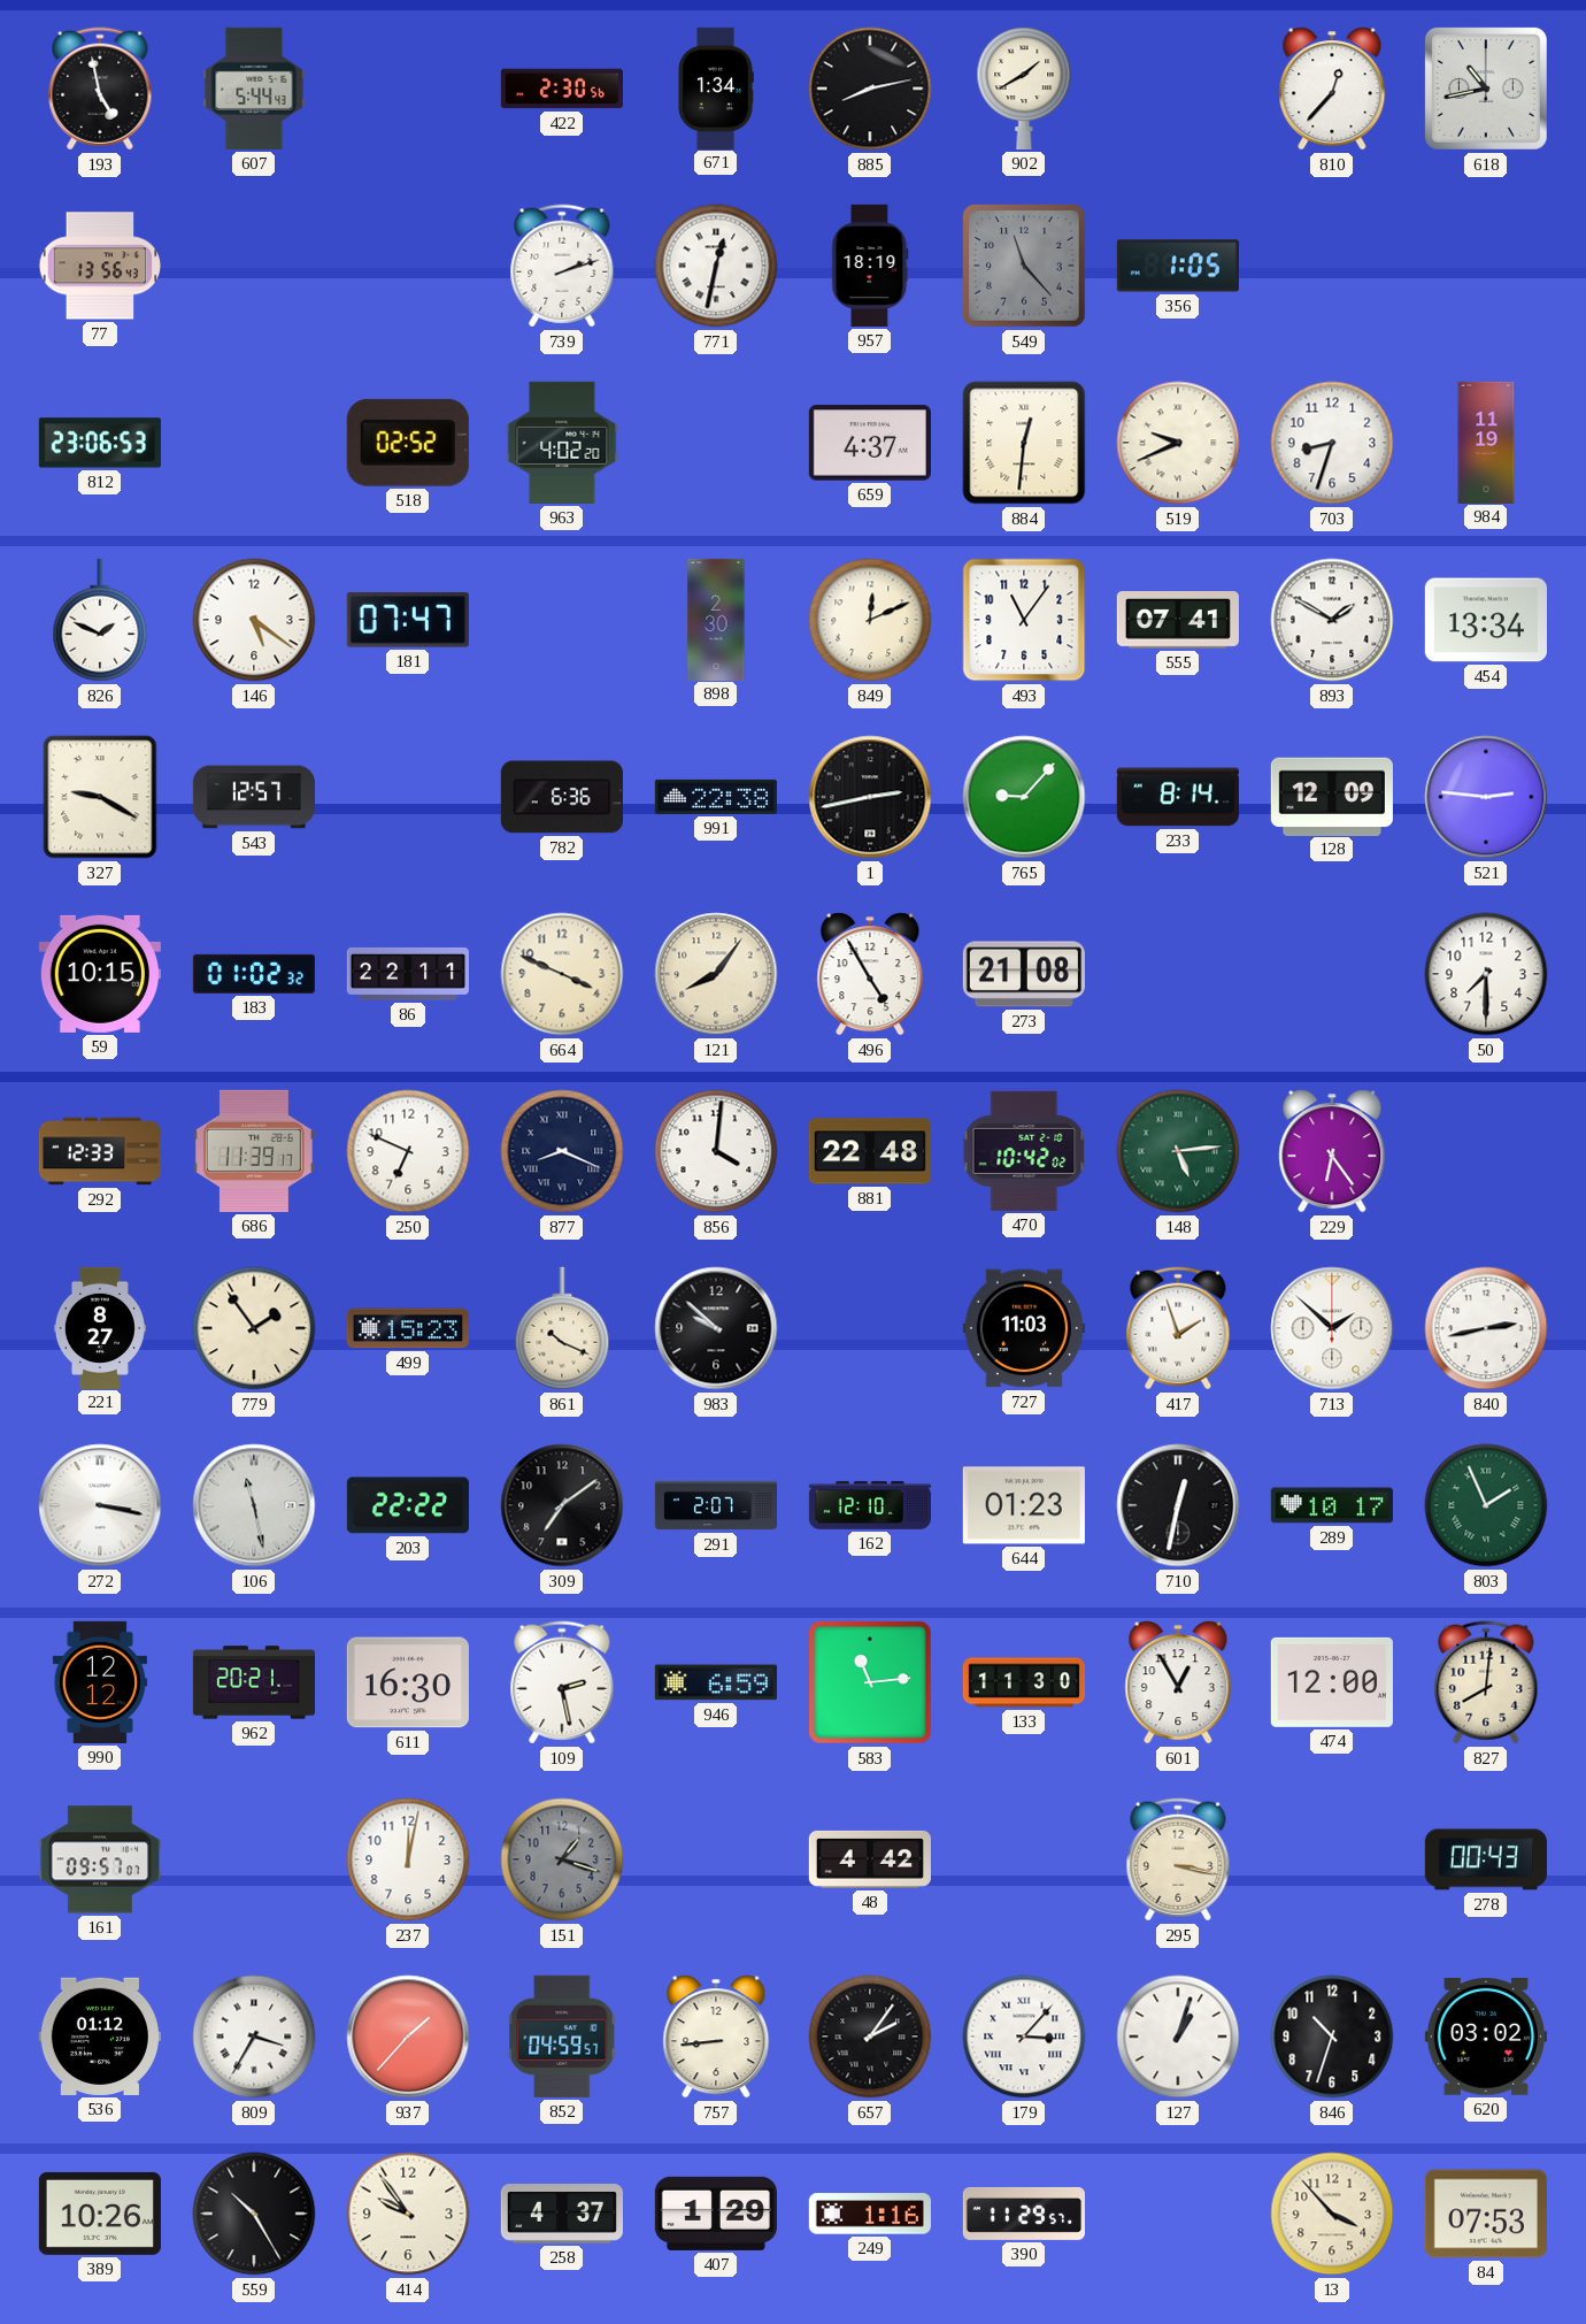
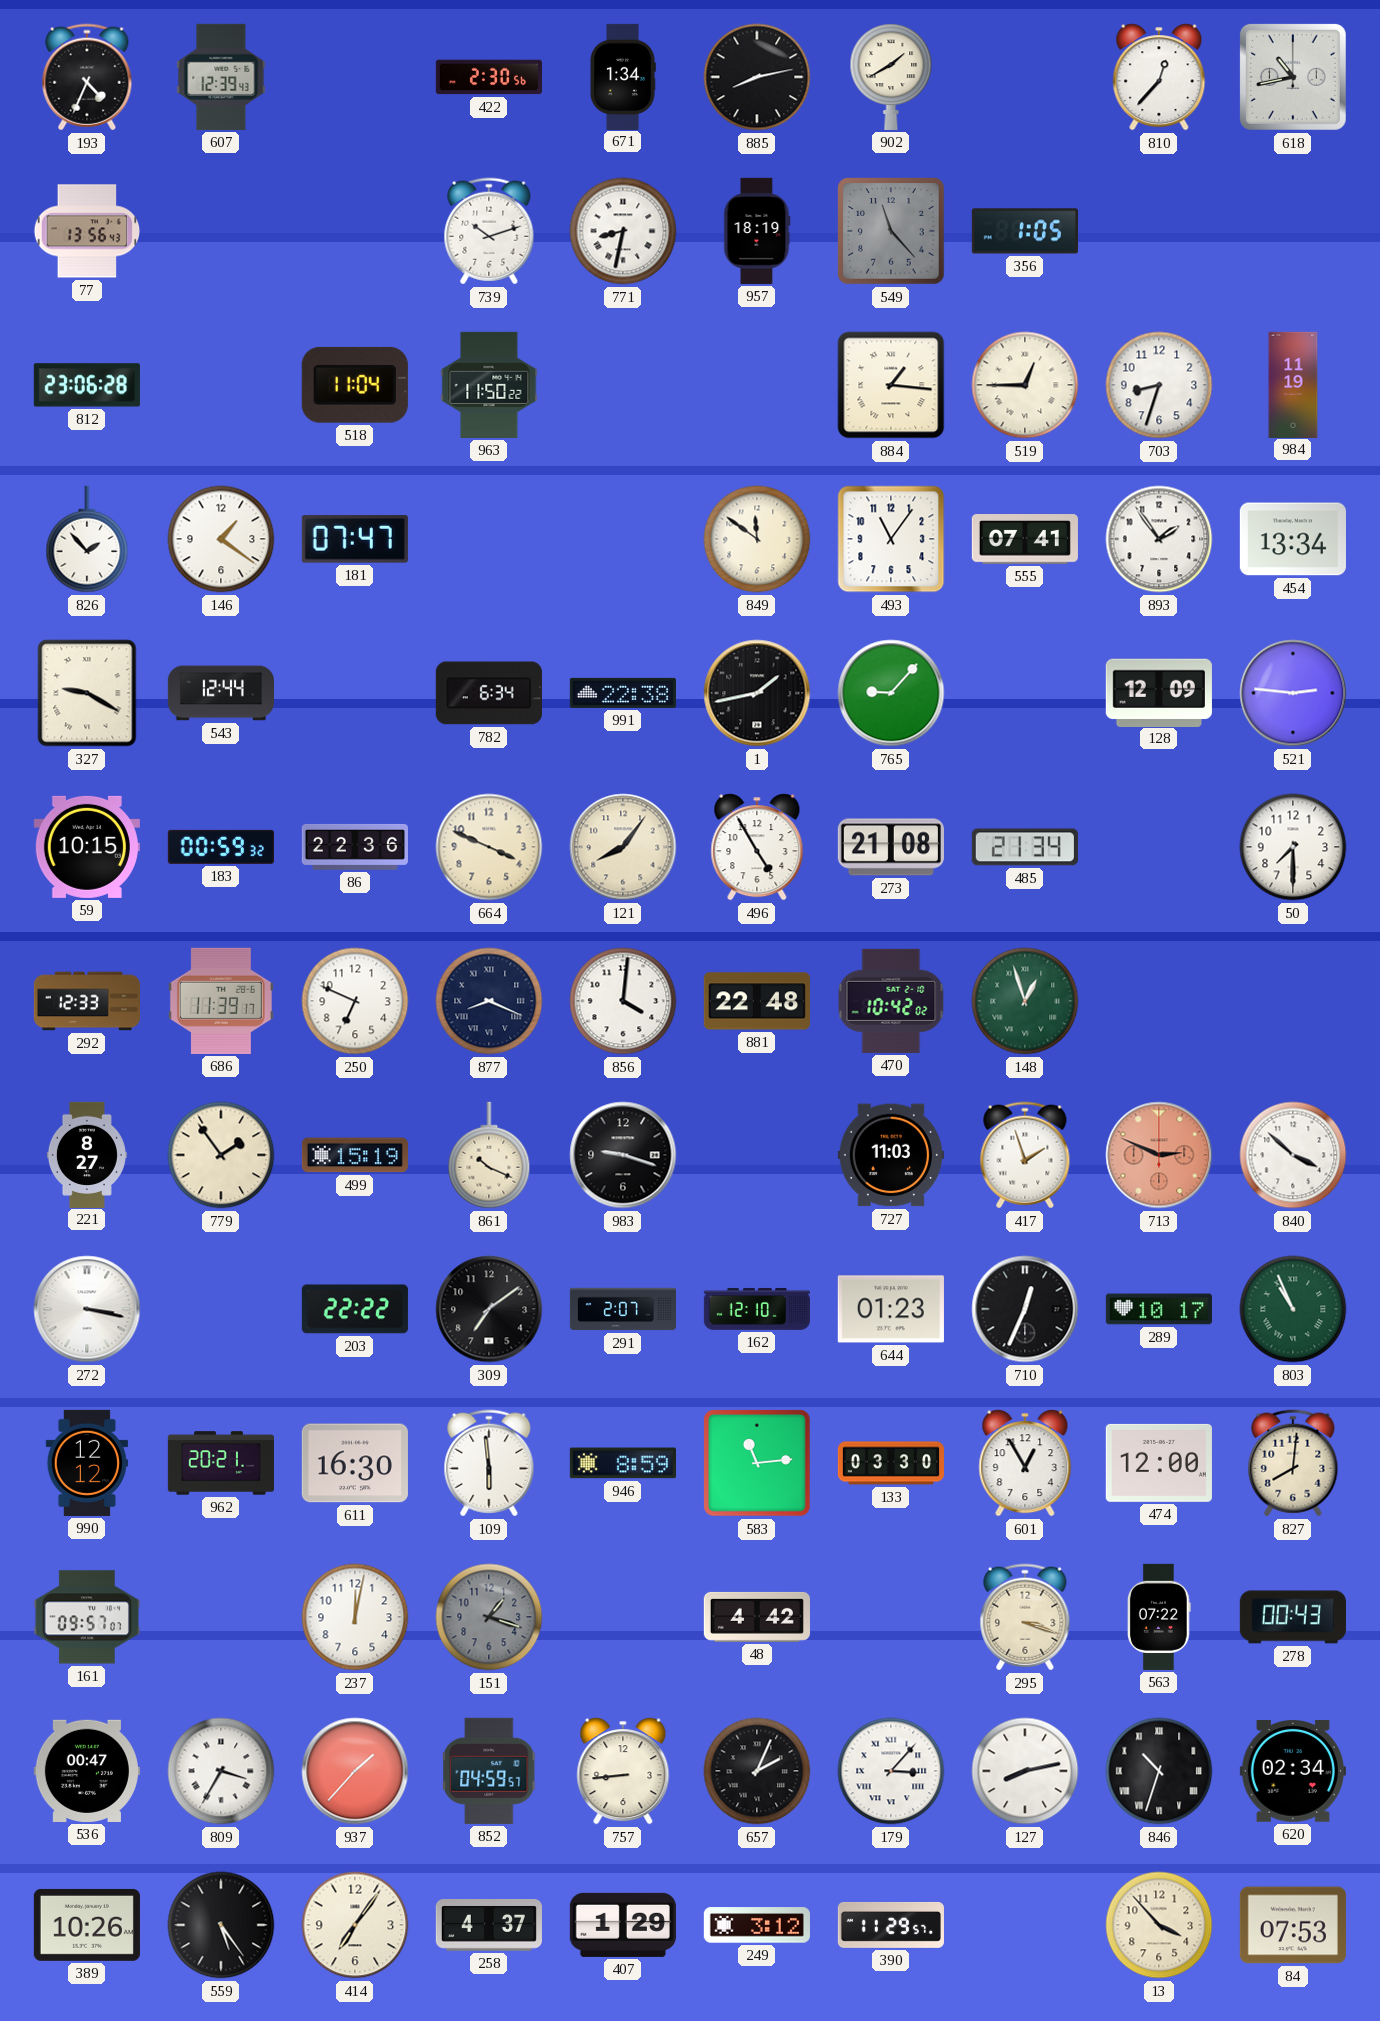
193: 4:58 -> 4:34 (87, 77)
607: 5:44 -> 12:39 (221, 77)
739: 2:12 -> 10:12 (489, 231)
771: 12:32 -> 8:32 (623, 231)
812: 23:06:53 -> 23:06:28 (87, 385)
518: 02:52 -> 11:04 (355, 385)
963: 4:02 -> 11:50 (489, 385)
659: 4:37 -> none (870, 443)
884: 12:31 -> 1:16 (891, 385)
519: 9:41 -> 12:45 (1025, 385)
826: 1:49 -> 1:53 (87, 539)
146: 5:21 -> 1:21 (221, 539)
898: 2:30 -> none (716, 619)
849: 12:11 -> 11:51 (757, 539)
893: 1:50 -> 1:54 (1159, 539)
543: 12:57 -> 12:44 (220, 693)
782: 6:36 -> 6:34 (489, 693)
1: 2:43 -> 1:43 (757, 693)
233: 8:14 -> none (1178, 797)
183: 01:02 -> 00:59 (221, 847)
86: 22:11 -> 22:36 (355, 847)
485: none -> 21:34 (1025, 847)
148: 5:14 -> 12:57 (1025, 1001)
229: 6:24 -> none (1332, 1151)
499: 15:23 -> 15:19 (355, 1155)
983: 9:52 -> 9:18 (623, 1155)
713: 1:52 -> 2:49 (1159, 1155)
713 dial: white -> salmon (1159, 1155)
840: 2:43 -> 3:52 (1293, 1155)
106: 11:28 -> none (254, 1505)
710: 12:32 -> 12:34 (1025, 1309)
803: 1:56 -> 10:56 (1293, 1309)
109: 2:28 -> 5:59 (489, 1463)
946: 6:59 -> 8:59 (623, 1463)
133: 11:30 -> 03:30 (890, 1463)
295: 3:17 -> 3:18 (1025, 1617)
563: none -> 07:22 (1160, 1617)
536: 01:12 -> 00:47 (87, 1771)
657: 2:06 -> 2:04 (757, 1771)
127: 1:03 -> 8:13 (1025, 1771)
846 numerals: Arabic -> Roman (1159, 1771)
620: 03:02 -> 02:34 (1293, 1772)
559: 10:25 -> 5:24 (221, 1925)
414: 9:54 -> 7:06 (355, 1925)
249: 1:16 -> 3:12 (757, 1925)
